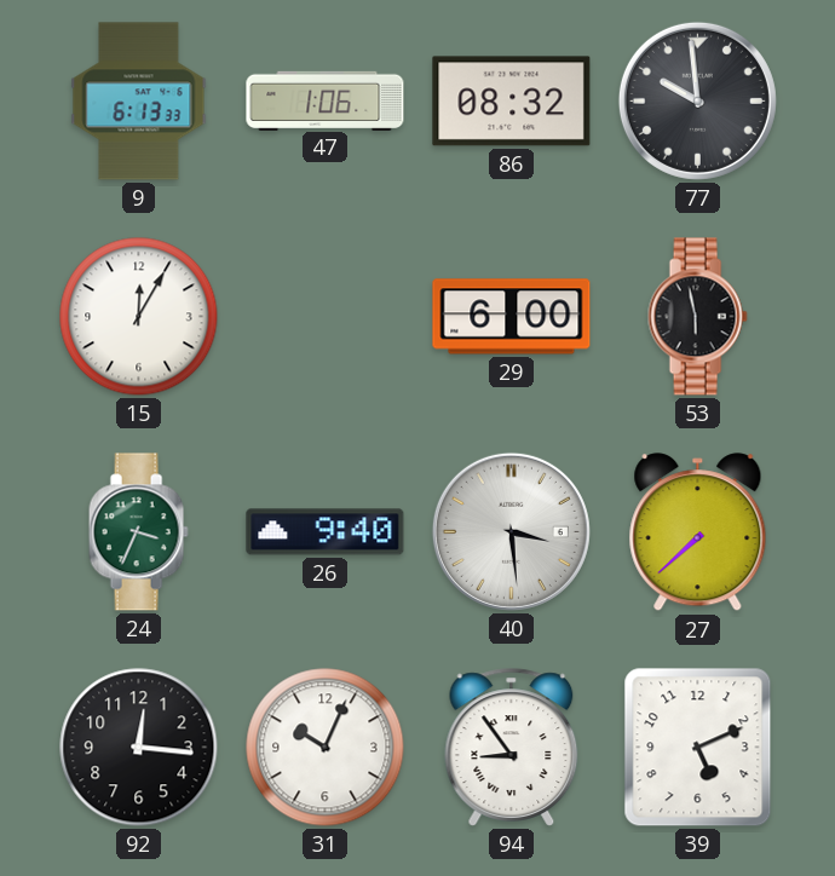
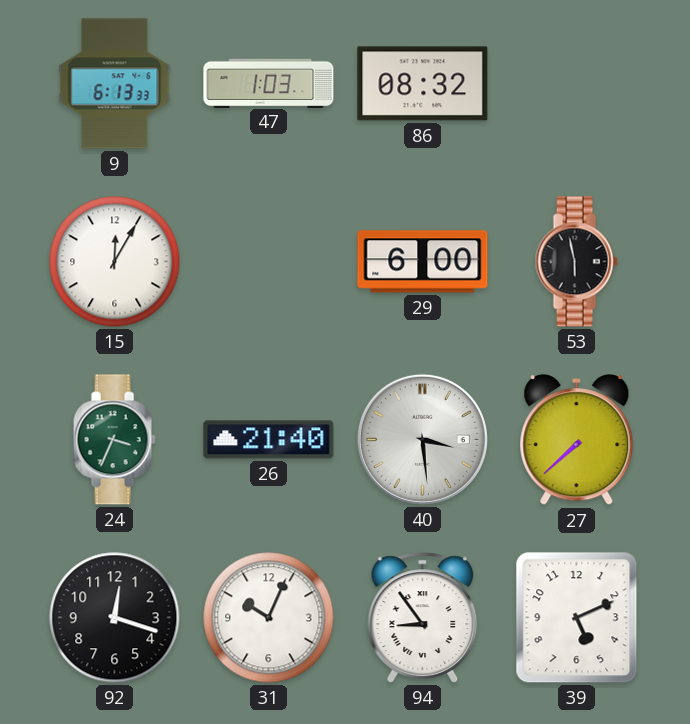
47: 1:06 -> 1:03 (269, 83)
77: 9:59 -> none (697, 100)
26: 9:40 -> 21:40 (269, 440)
92: 12:16 -> 12:18 (115, 618)
